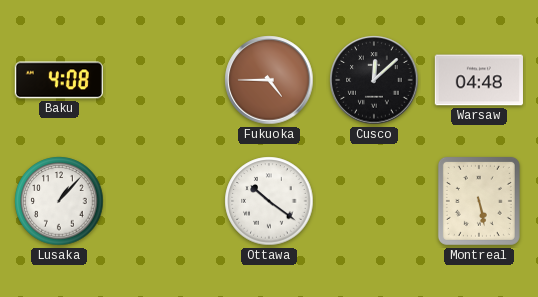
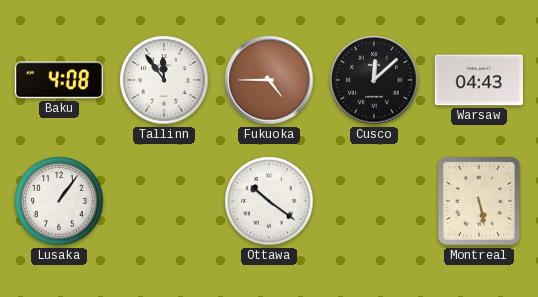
Tallinn: none -> 11:54 (164, 80)
Warsaw: 04:48 -> 04:43 (479, 80)
Lusaka: 1:07 -> 1:06 (59, 201)
